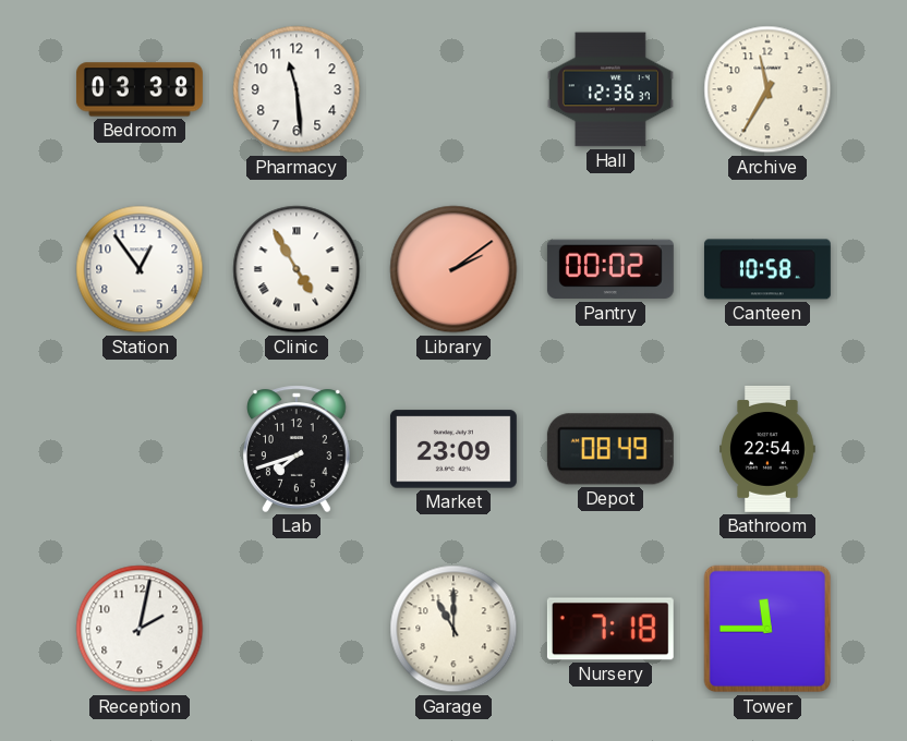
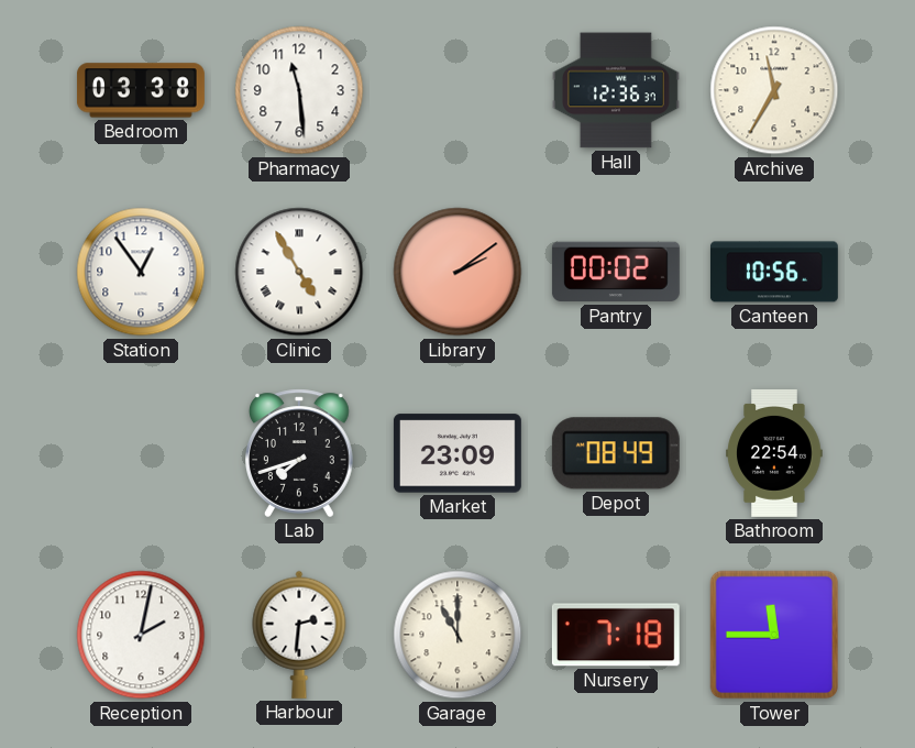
Canteen: 10:58 -> 10:56 (774, 272)
Harbour: none -> 2:31 (299, 635)
